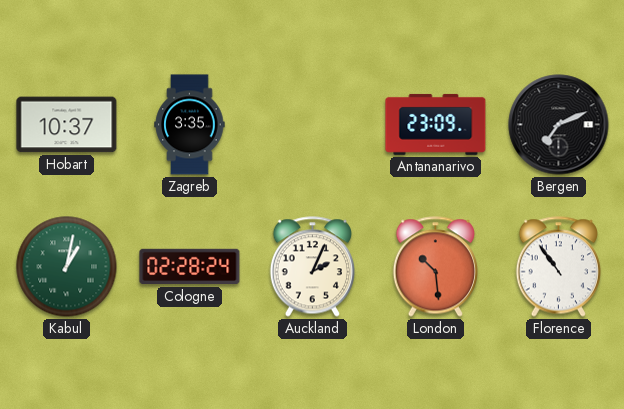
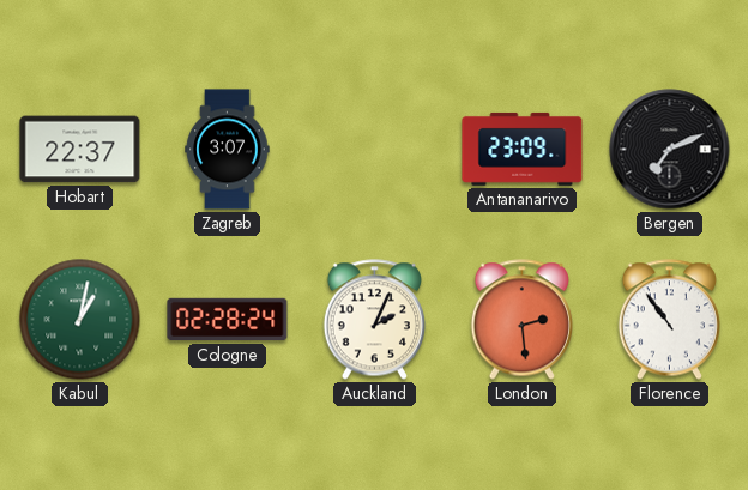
Hobart: 10:37 -> 22:37 (80, 150)
Zagreb: 3:35 -> 3:07 (228, 150)
London: 10:29 -> 2:29 (521, 320)
